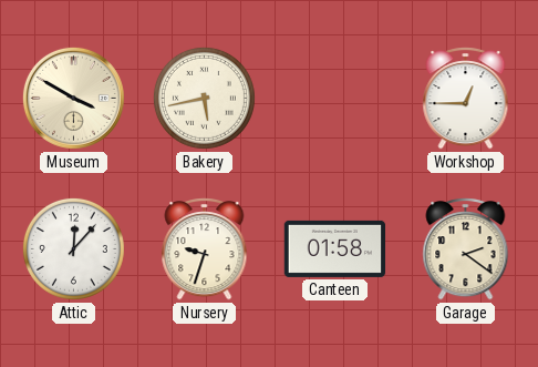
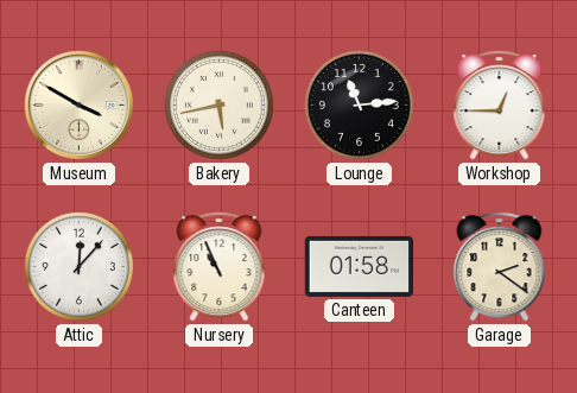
Lounge: none -> 11:14 (359, 104)
Nursery: 9:33 -> 10:56 (220, 267)
